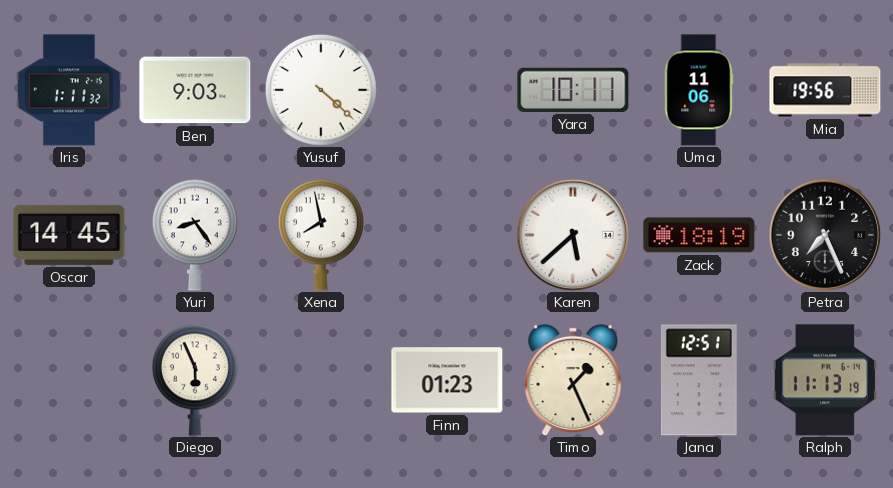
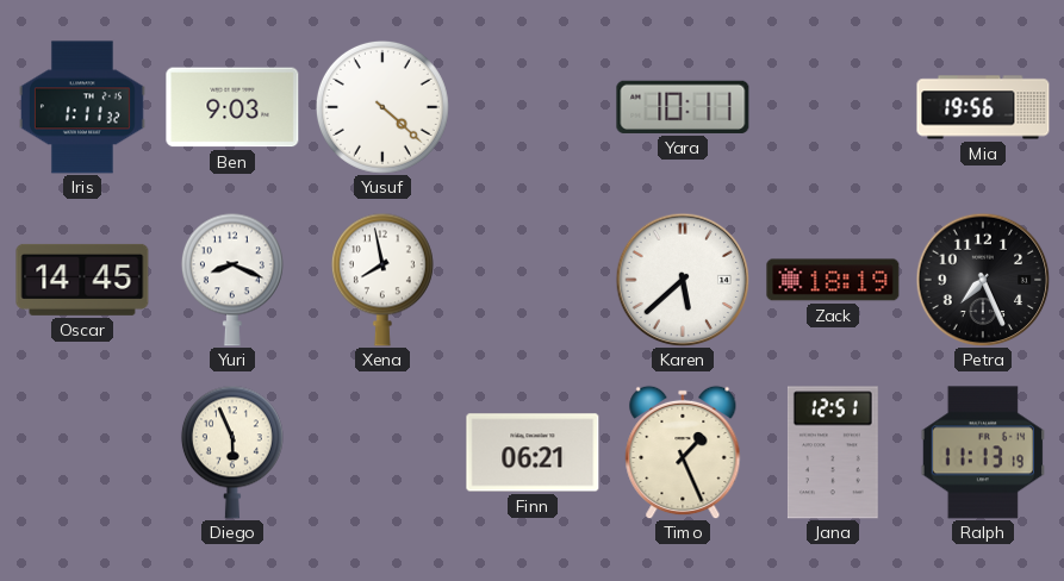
Uma: 11:06 -> none (699, 90)
Yuri: 8:24 -> 8:19 (232, 280)
Finn: 01:23 -> 06:21 (533, 452)
